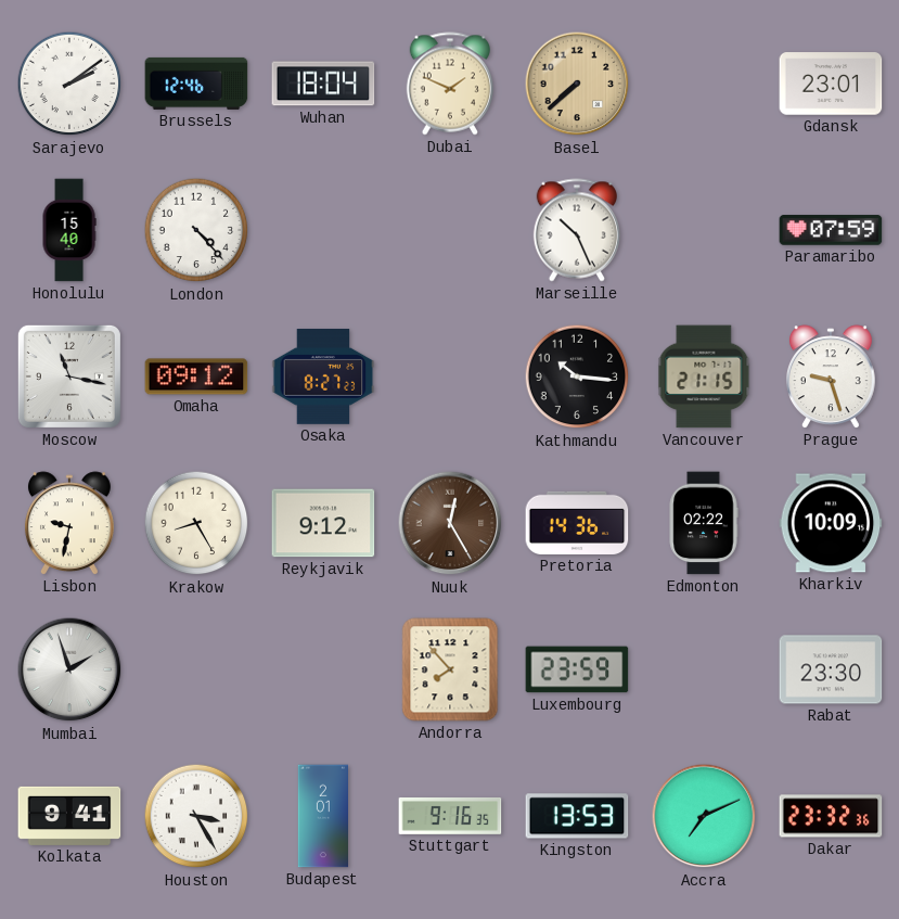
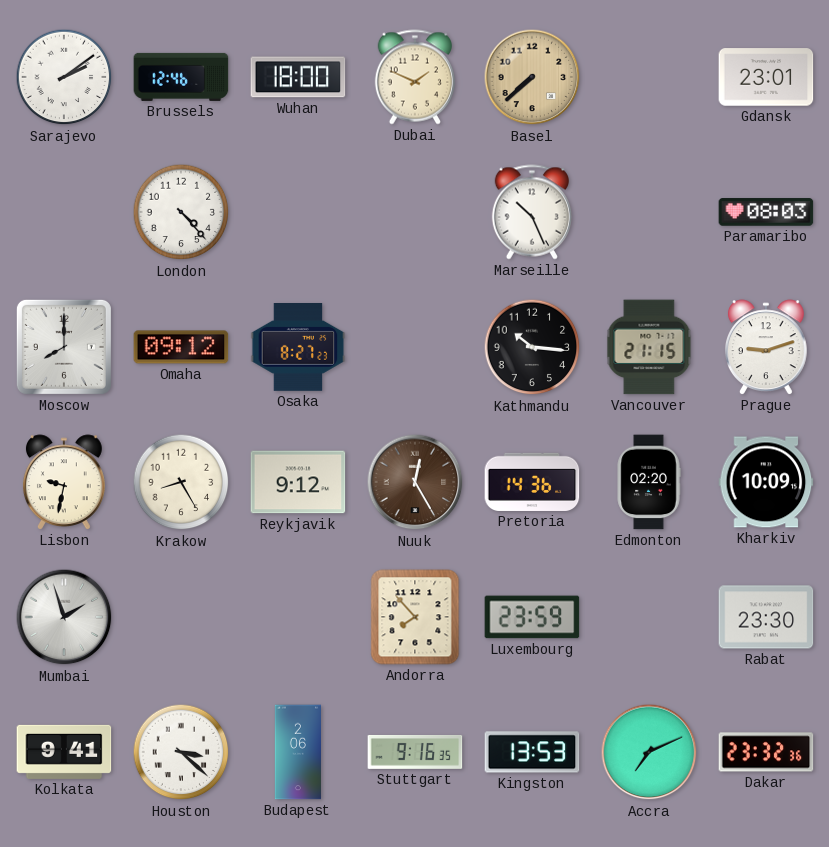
Wuhan: 18:04 -> 18:00 (298, 77)
Honolulu: 15:40 -> none (69, 230)
Paramaribo: 07:59 -> 08:03 (766, 212)
Moscow: 11:17 -> 8:00 (64, 347)
Prague: 9:27 -> 9:12 (766, 347)
Edmonton: 02:22 -> 02:20 (649, 482)
Houston: 3:25 -> 3:22 (181, 752)
Budapest: 2:01 -> 2:06 (297, 752)
